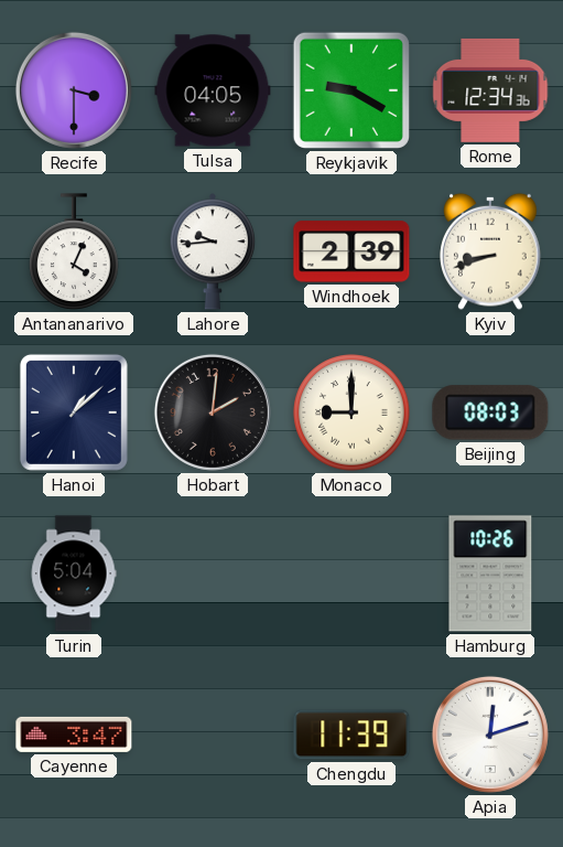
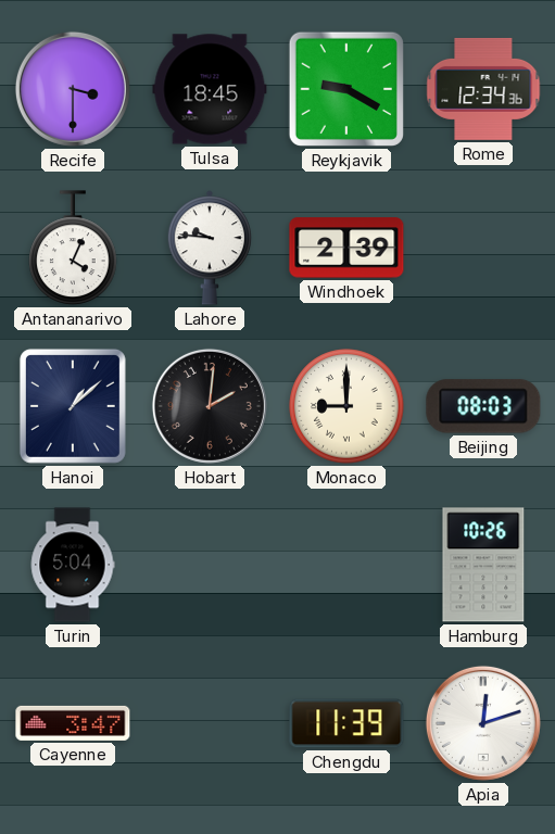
Tulsa: 04:05 -> 18:45 (210, 89)
Lahore: 9:44 -> 9:46 (209, 248)
Kyiv: 8:42 -> none (490, 251)
